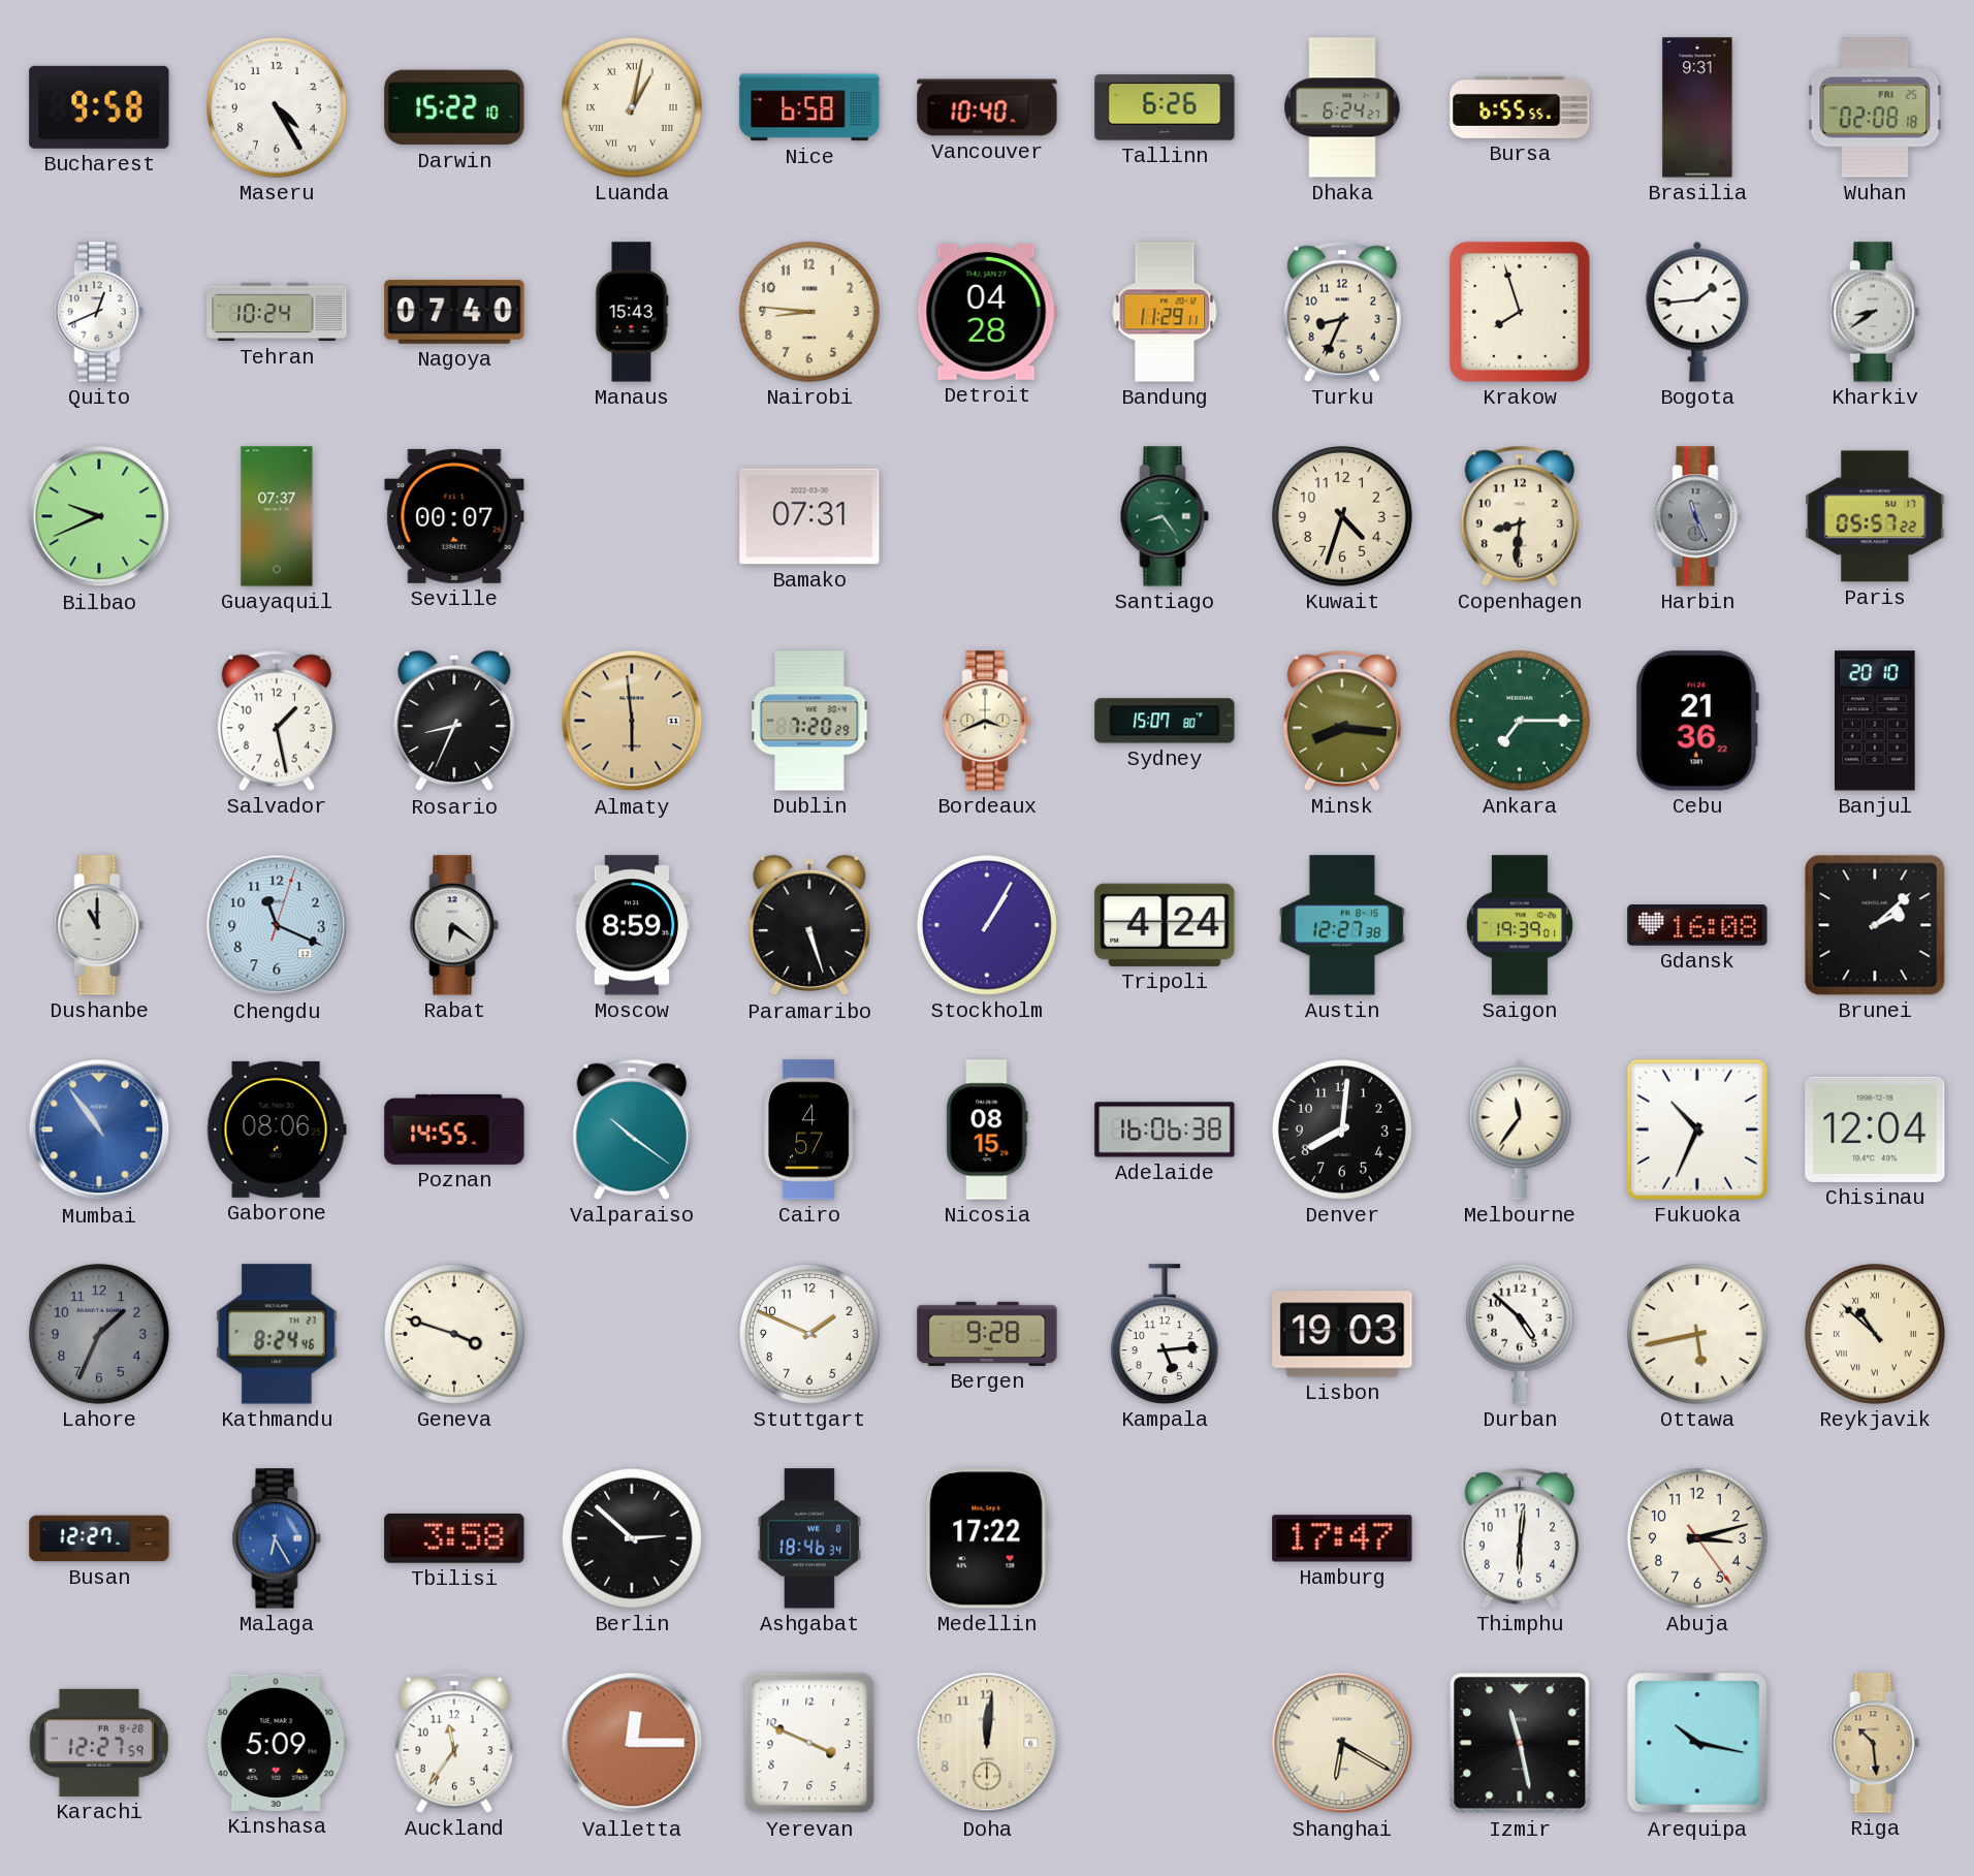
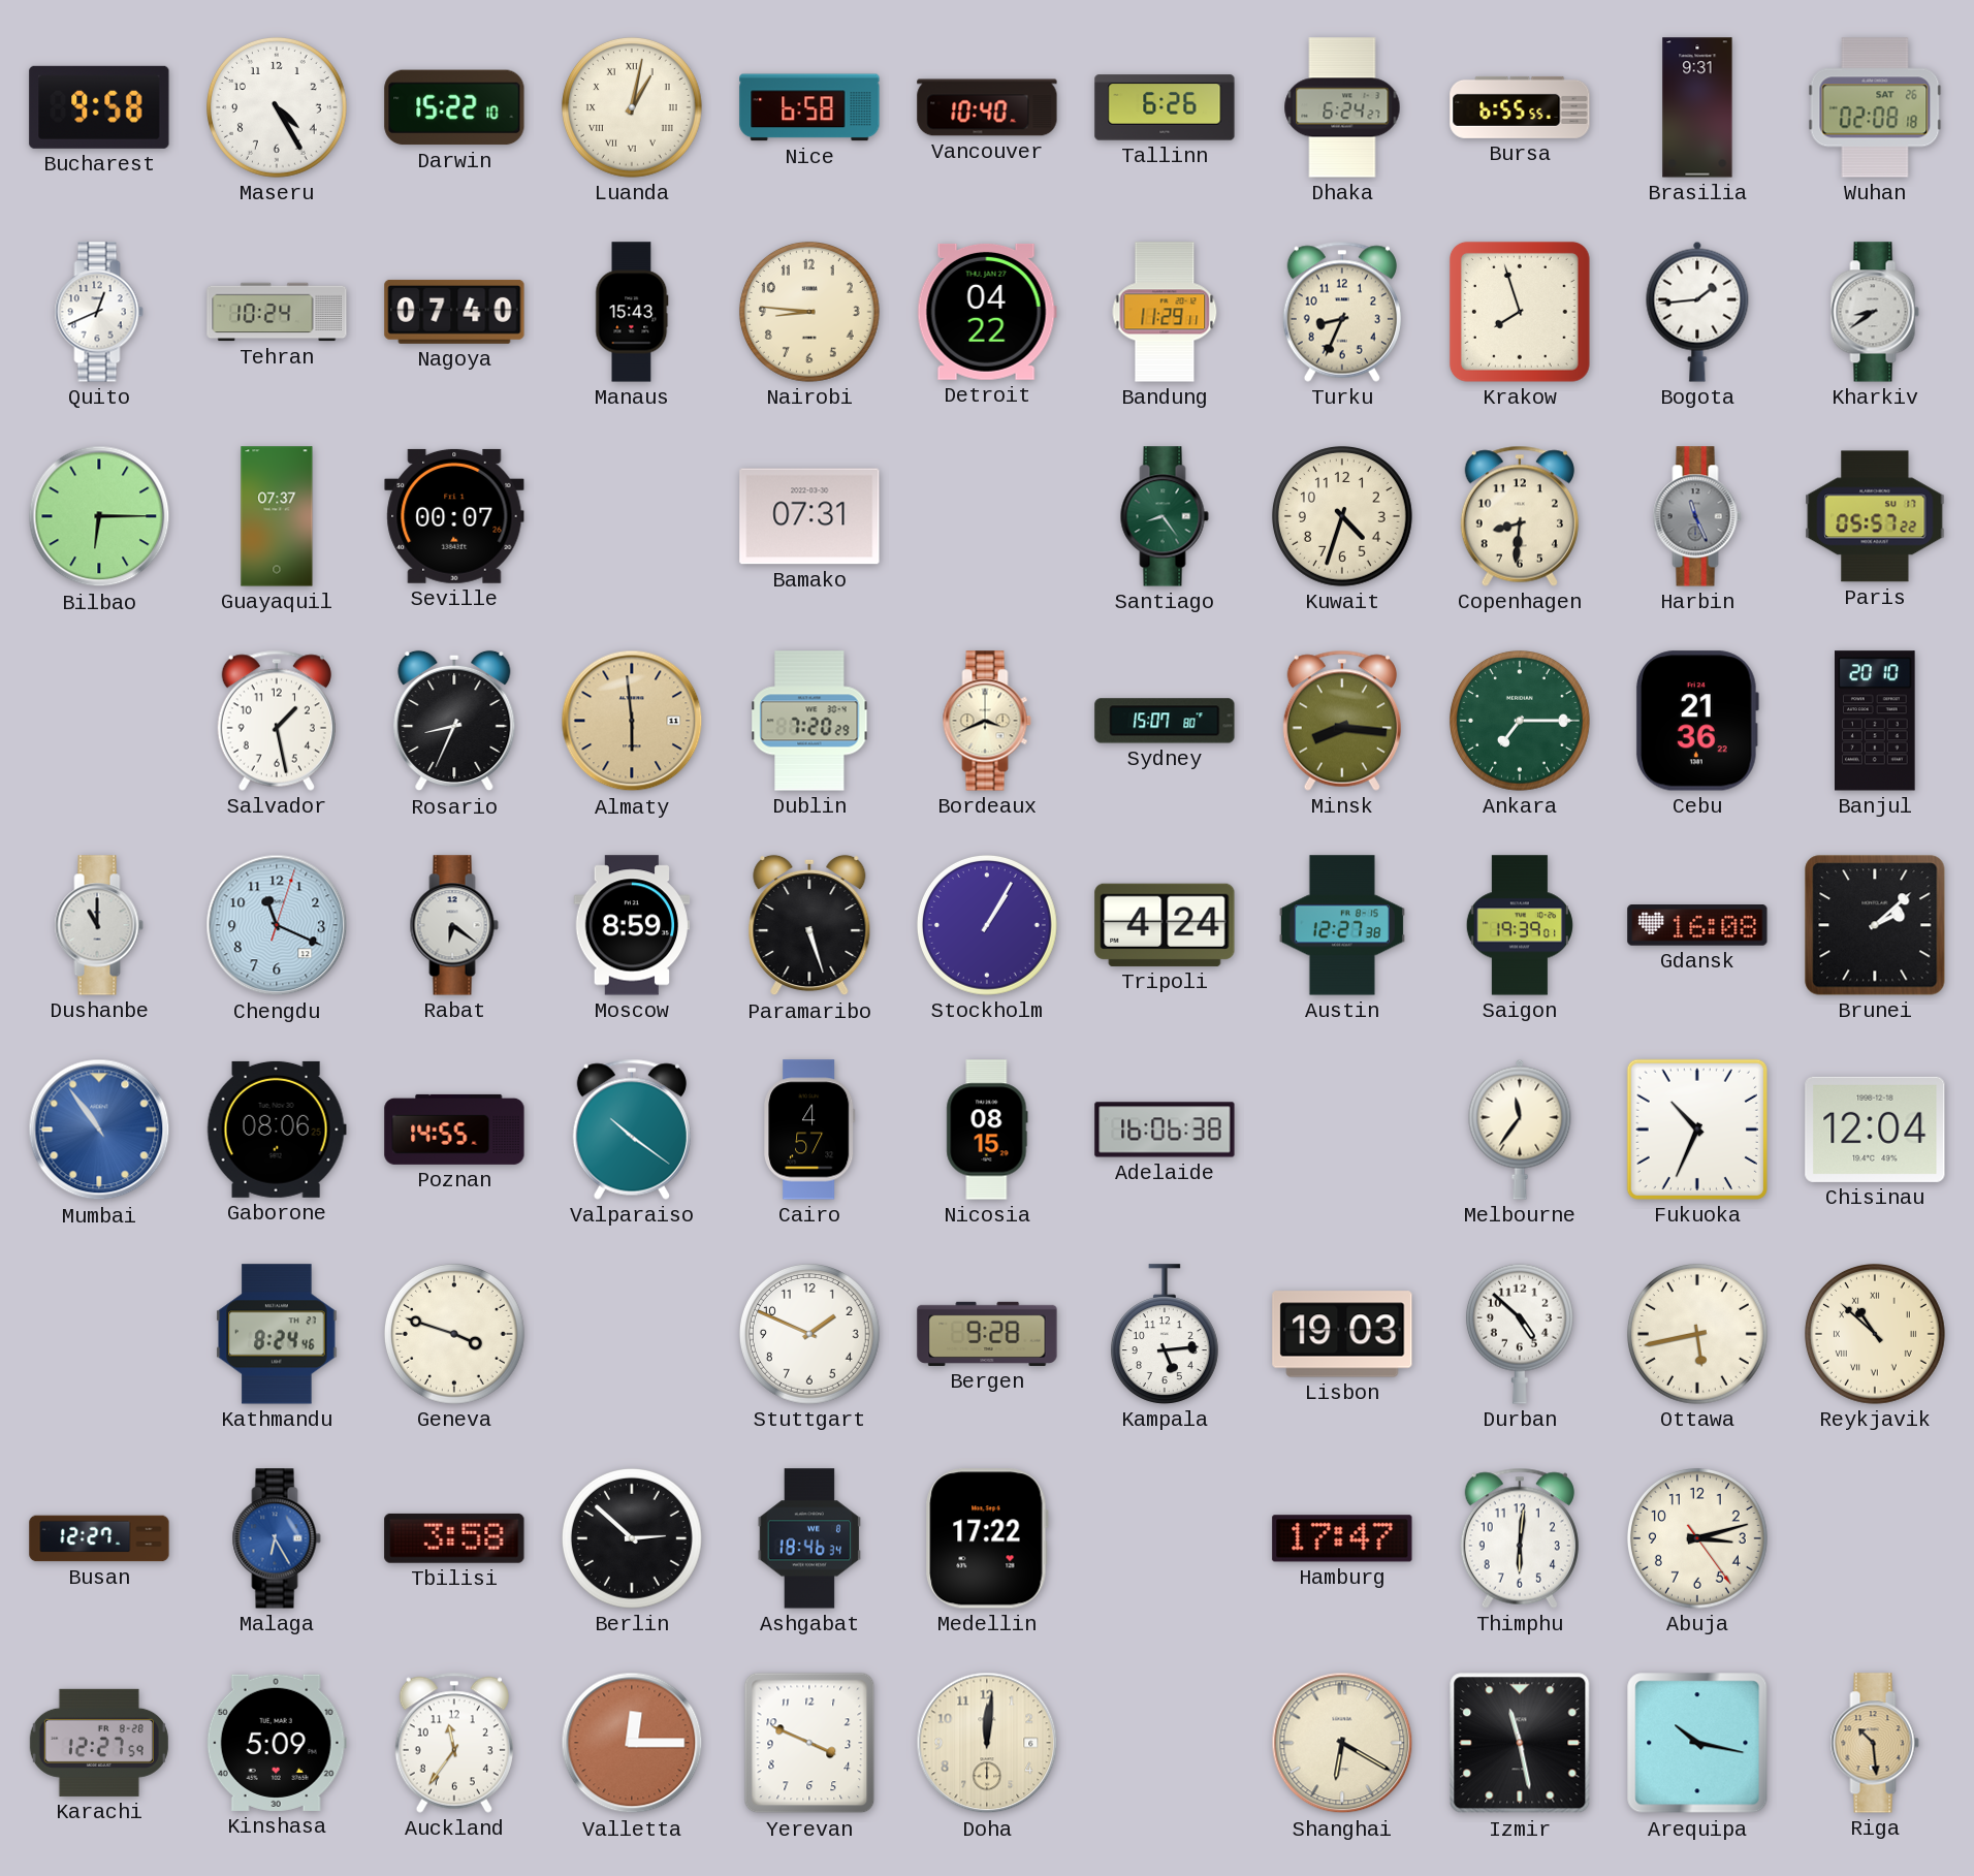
Wuhan date: FRI 25 -> SAT 26 (1875, 107)
Detroit: 04:28 -> 04:22 (987, 312)
Bilbao: 9:41 -> 6:15 (99, 516)
Denver: 8:01 -> none (1342, 1130)
Lahore: 1:34 -> none (99, 1334)
